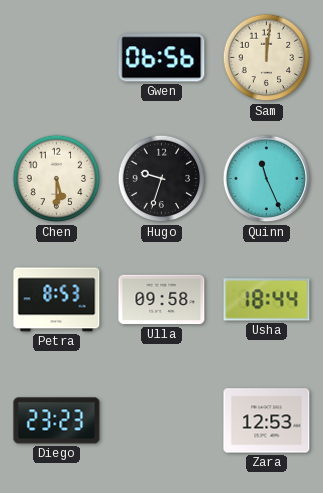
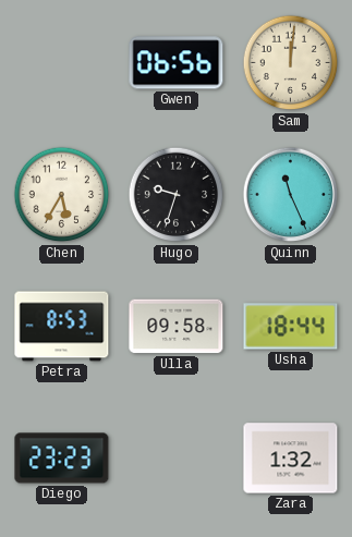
Chen: 5:30 -> 5:35 (62, 195)
Zara: 12:53 -> 1:32 (291, 459)
